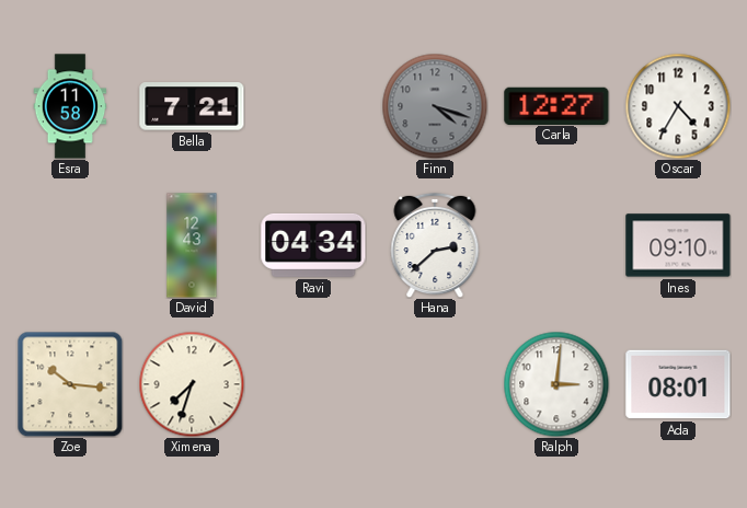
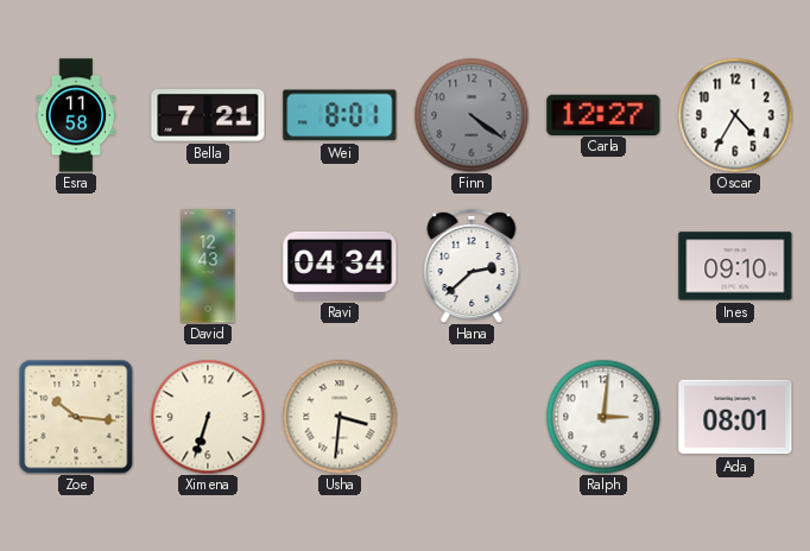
Wei: none -> 8:01 (340, 115)
Finn: 4:18 -> 4:21 (472, 115)
Ximena: 7:33 -> 6:33 (208, 417)
Usha: none -> 3:31 (340, 417)
